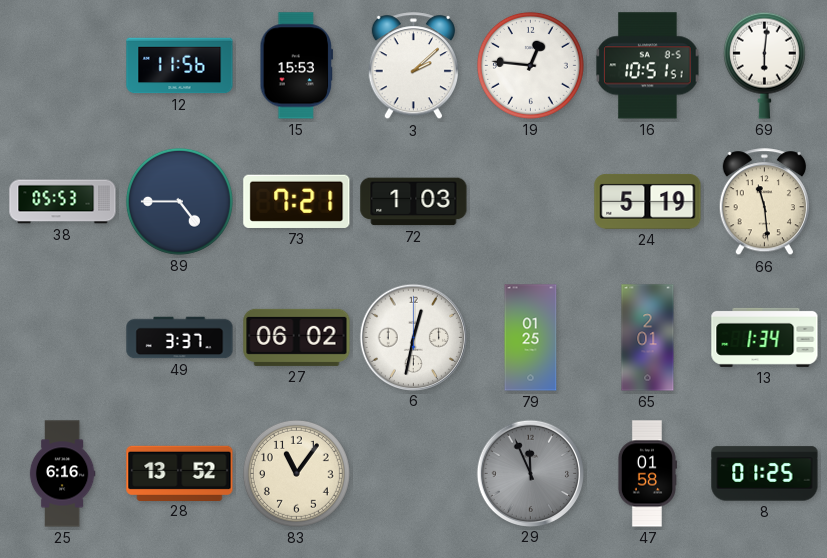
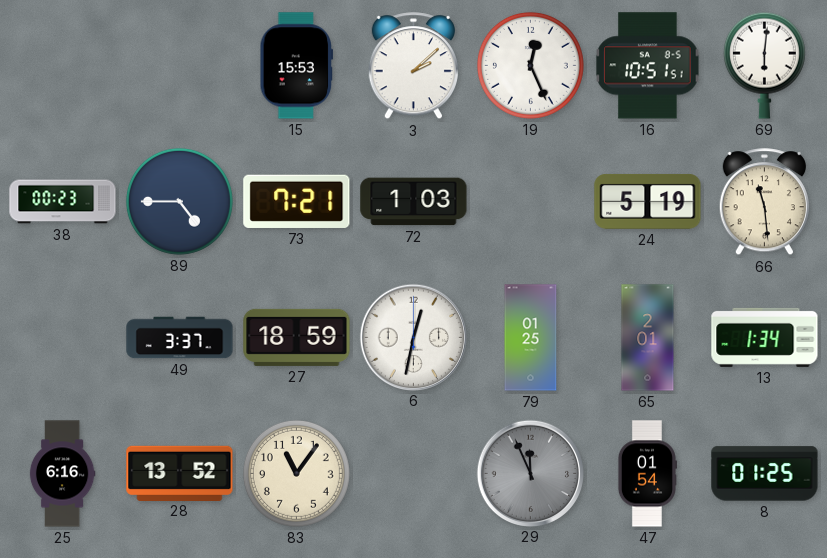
12: 11:56 -> none (180, 66)
19: 12:46 -> 12:26 (530, 65)
38: 05:53 -> 00:23 (63, 202)
27: 06:02 -> 18:59 (297, 337)
47: 01:58 -> 01:54 (647, 474)
